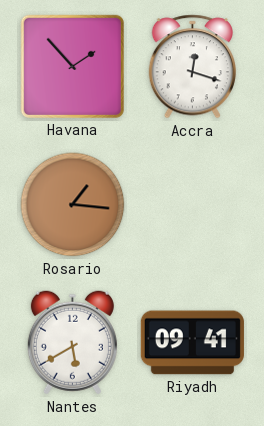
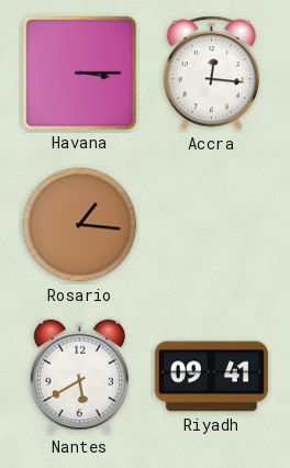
Havana: 1:53 -> 3:15 (79, 73)
Accra: 12:18 -> 12:16 (211, 74)
